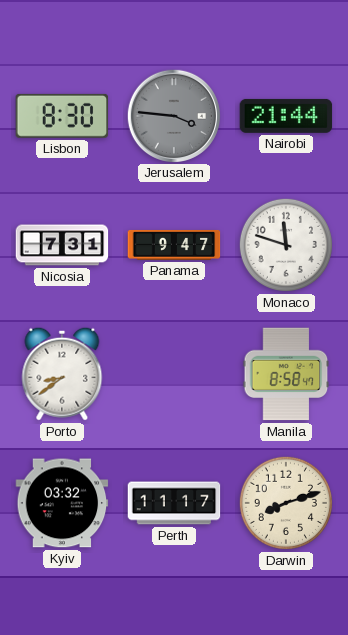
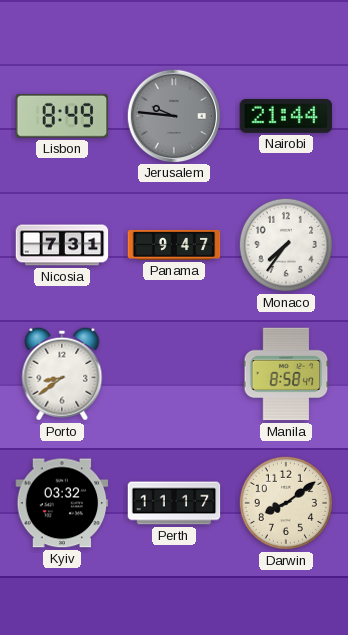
Lisbon: 8:30 -> 8:49 (62, 116)
Jerusalem: 3:46 -> 9:46 (173, 115)
Monaco: 11:48 -> 7:36 (286, 245)
Darwin: 8:12 -> 8:09 (286, 503)
